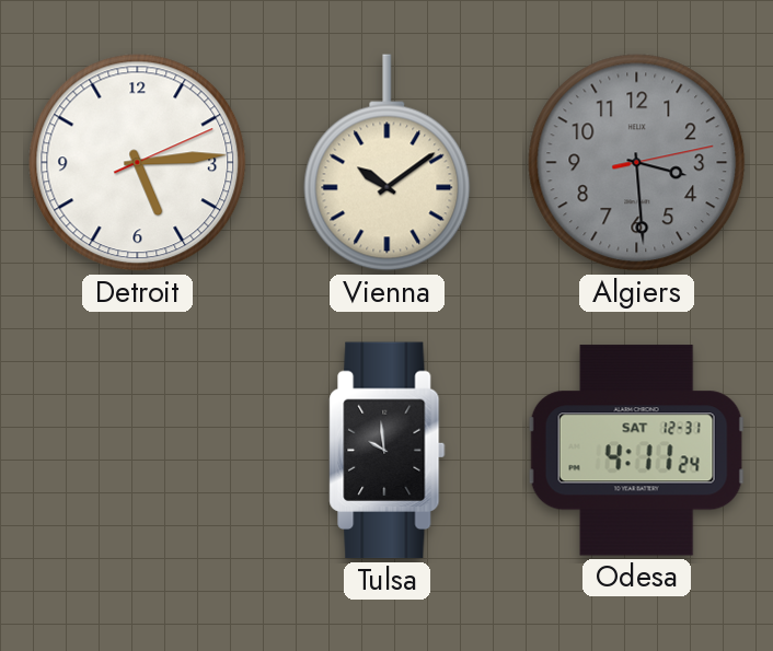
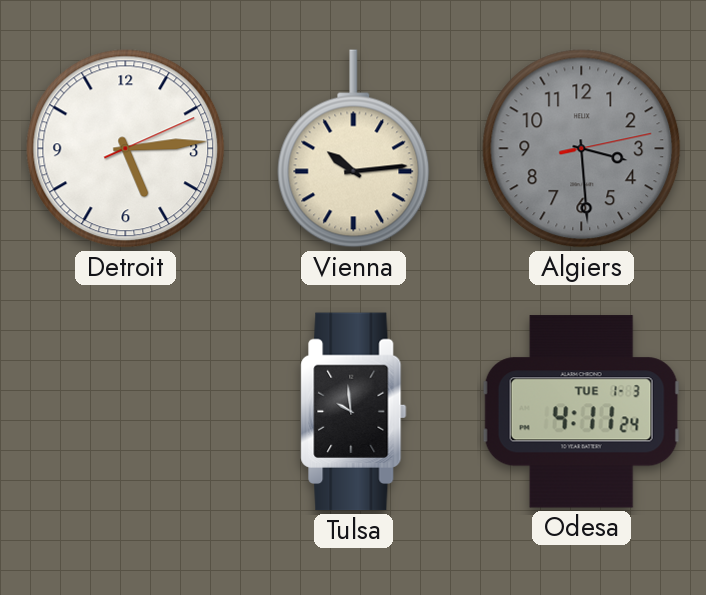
Vienna: 10:09 -> 10:14 (354, 149)
Odesa date: SAT 12-31 -> TUE 1-3 (581, 412)
